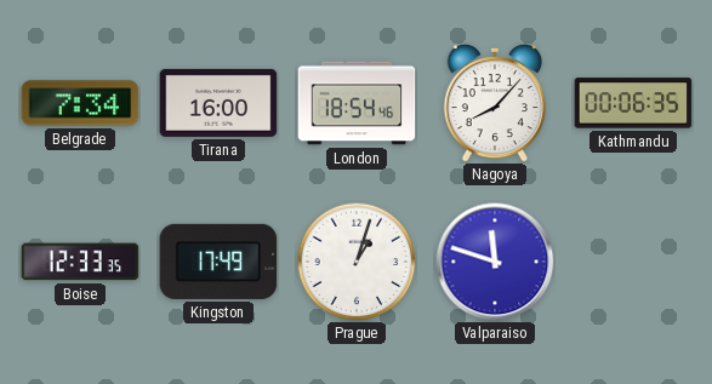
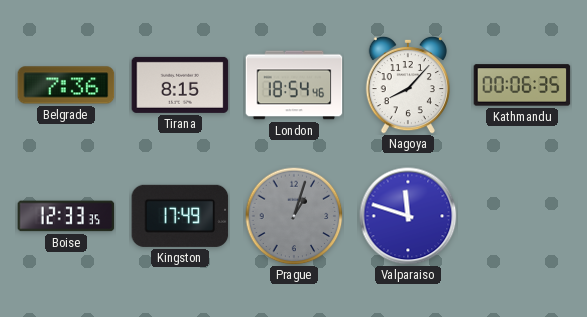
Belgrade: 7:34 -> 7:36 (66, 85)
Tirana: 16:00 -> 8:15 (180, 85)
Prague dial: white -> grey (294, 216)
